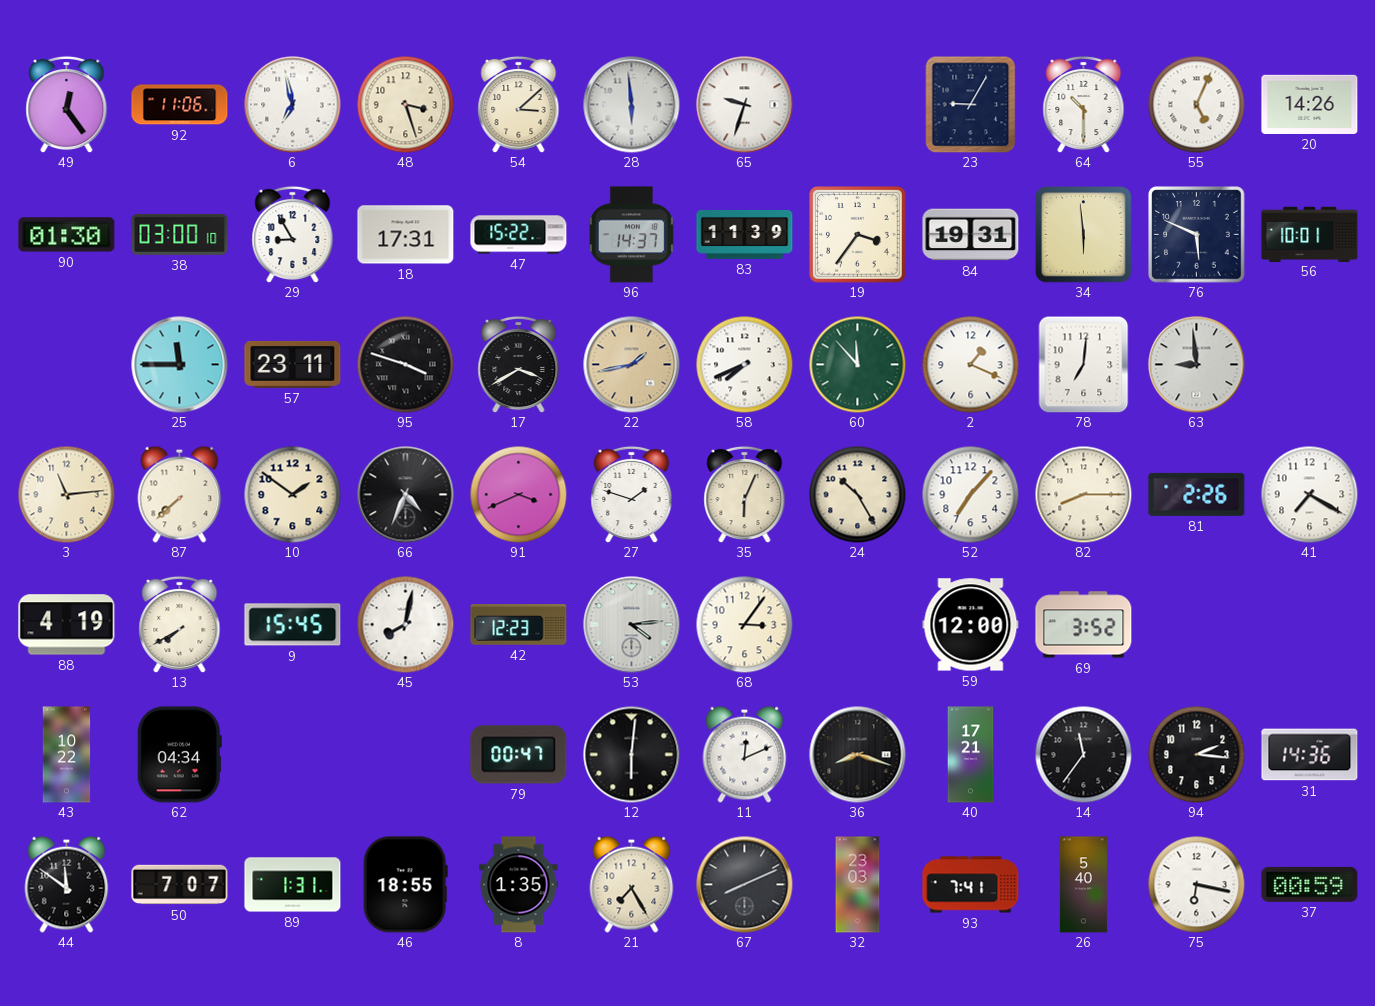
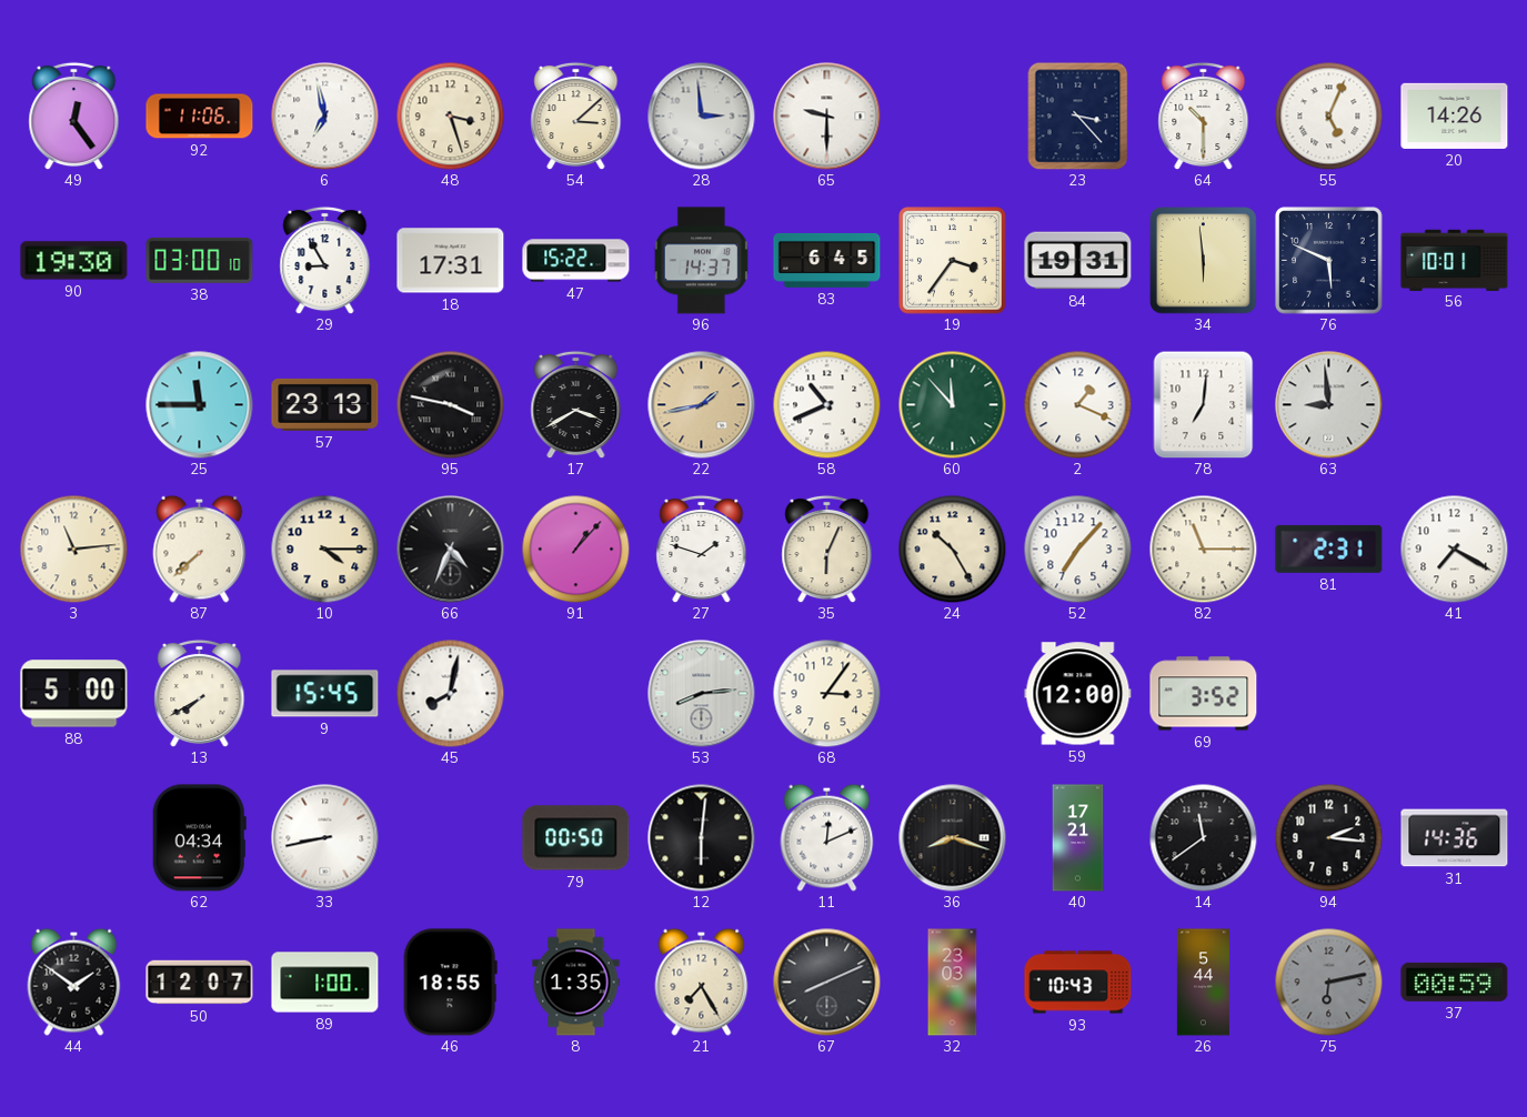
28: 5:59 -> 2:59 (702, 117)
65: 9:33 -> 9:30 (827, 117)
23: 9:05 -> 3:23 (1078, 115)
90: 01:30 -> 19:30 (74, 261)
83: 11:39 -> 6:45 (827, 260)
57: 23:11 -> 23:13 (325, 404)
95: 3:48 -> 3:47 (450, 404)
58: 7:41 -> 10:41 (826, 404)
10: 1:51 -> 4:15 (324, 549)
91: 3:41 -> 1:07 (575, 549)
82: 8:15 -> 11:15 (1203, 549)
81: 2:26 -> 2:31 (1329, 549)
88: 4:19 -> 5:00 (74, 694)
42: 12:23 -> none (519, 625)
53: 4:14 -> 8:14 (702, 694)
43: 10:22 -> none (67, 755)
33: none -> 8:43 (325, 838)
79: 00:47 -> 00:50 (576, 838)
14: 11:36 -> 11:39 (1203, 837)
44: 11:51 -> 1:51 (74, 982)
50: 7:07 -> 12:07 (200, 983)
89: 1:31 -> 1:00 (325, 983)
93: 7:41 -> 10:43 (1078, 983)
26: 5:40 -> 5:44 (1203, 983)
75: 6:17 -> 6:13 (1328, 982)
75 dial: white -> grey (1328, 982)
